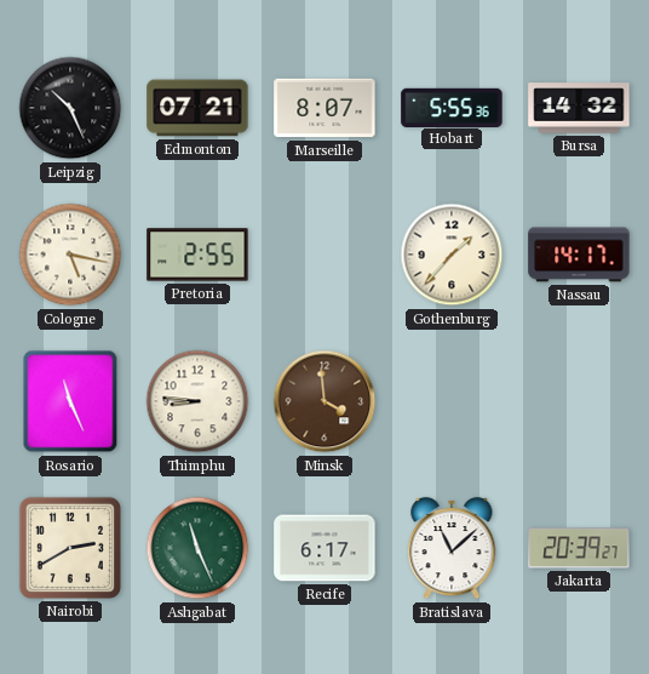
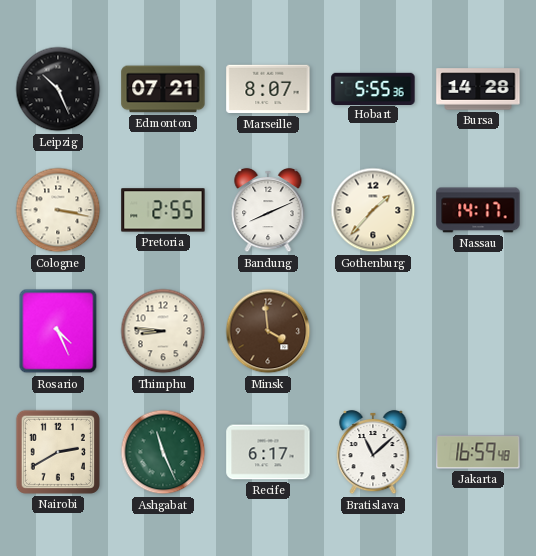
Bursa: 14:32 -> 14:28 (478, 89)
Cologne: 5:17 -> 3:17 (58, 210)
Bandung: none -> 8:11 (268, 210)
Rosario: 11:26 -> 4:26 (58, 331)
Jakarta: 20:39 -> 16:59 (478, 452)
